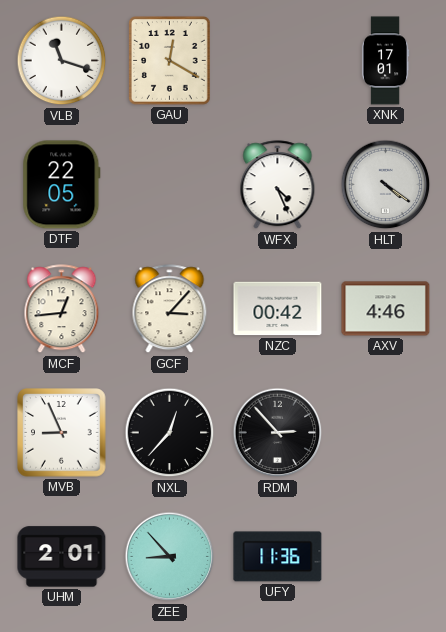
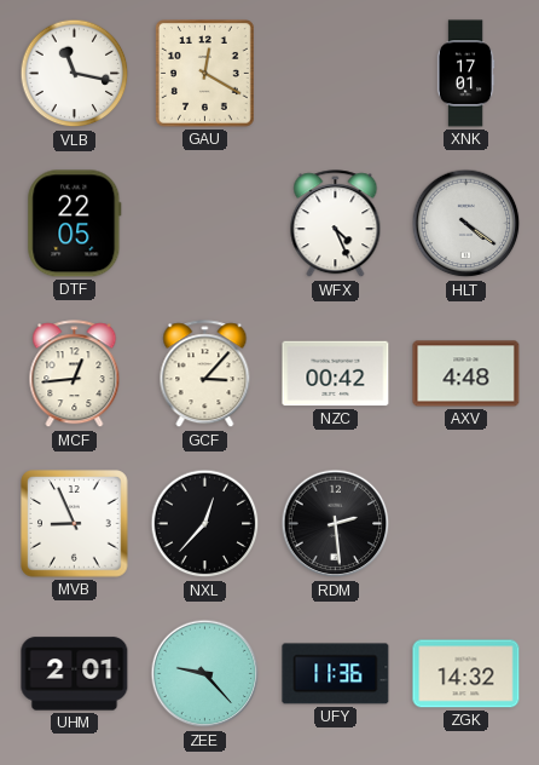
VLB: 11:18 -> 11:17 (75, 74)
AXV: 4:46 -> 4:48 (466, 374)
RDM: 2:53 -> 2:29 (336, 524)
ZEE: 8:53 -> 9:23 (205, 674)
ZGK: none -> 14:32 (466, 674)
